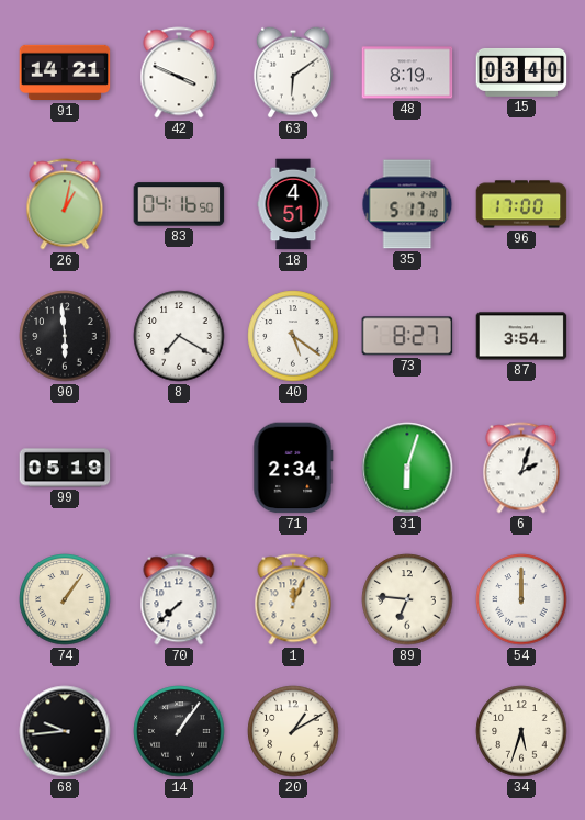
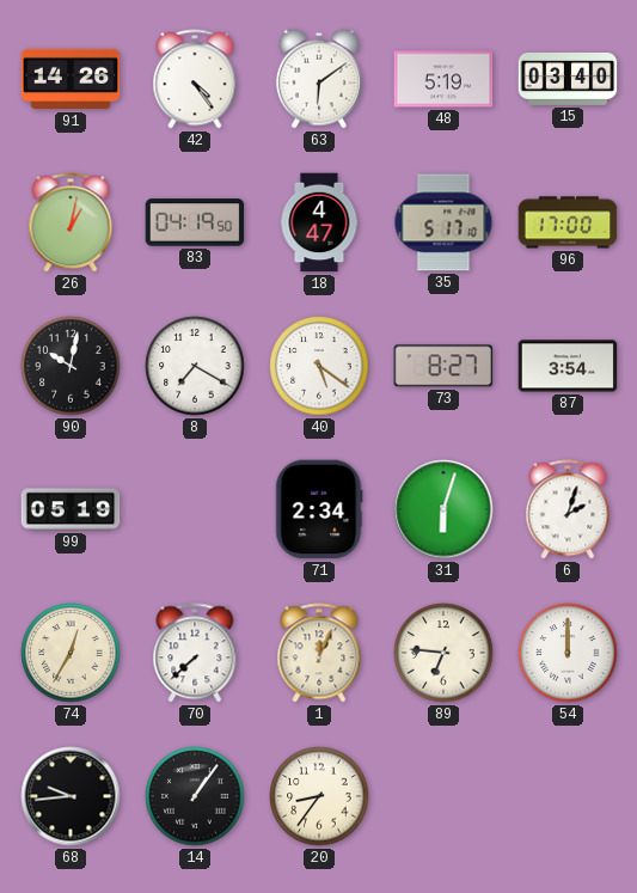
91: 14:21 -> 14:26 (71, 79)
42: 3:49 -> 4:24 (195, 79)
48: 8:19 -> 5:19 (443, 79)
83: 04:16 -> 04:19 (195, 222)
18: 4:51 -> 4:47 (319, 222)
90: 5:59 -> 10:02 (71, 366)
74: 1:06 -> 12:35 (71, 653)
20: 1:10 -> 8:36 (319, 796)
34: 5:33 -> none (521, 731)
